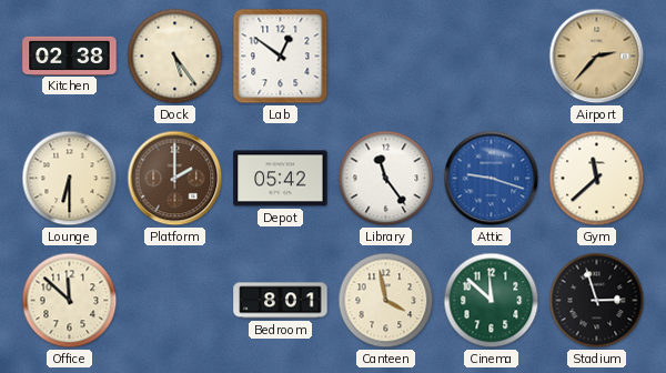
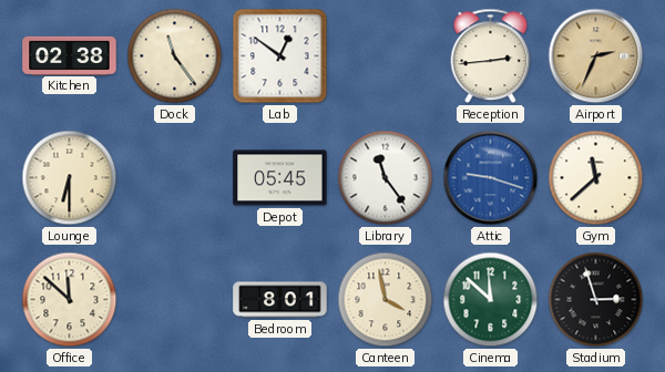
Dock: 5:24 -> 11:24 (175, 56)
Reception: none -> 2:44 (491, 56)
Airport: 2:37 -> 2:34 (596, 56)
Platform: 2:00 -> none (175, 179)
Depot: 05:42 -> 05:45 (280, 178)
